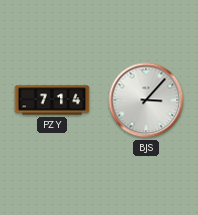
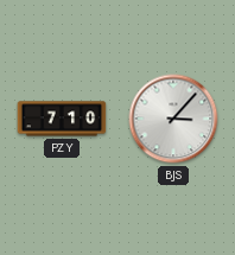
PZY: 7:14 -> 7:10 (62, 119)
